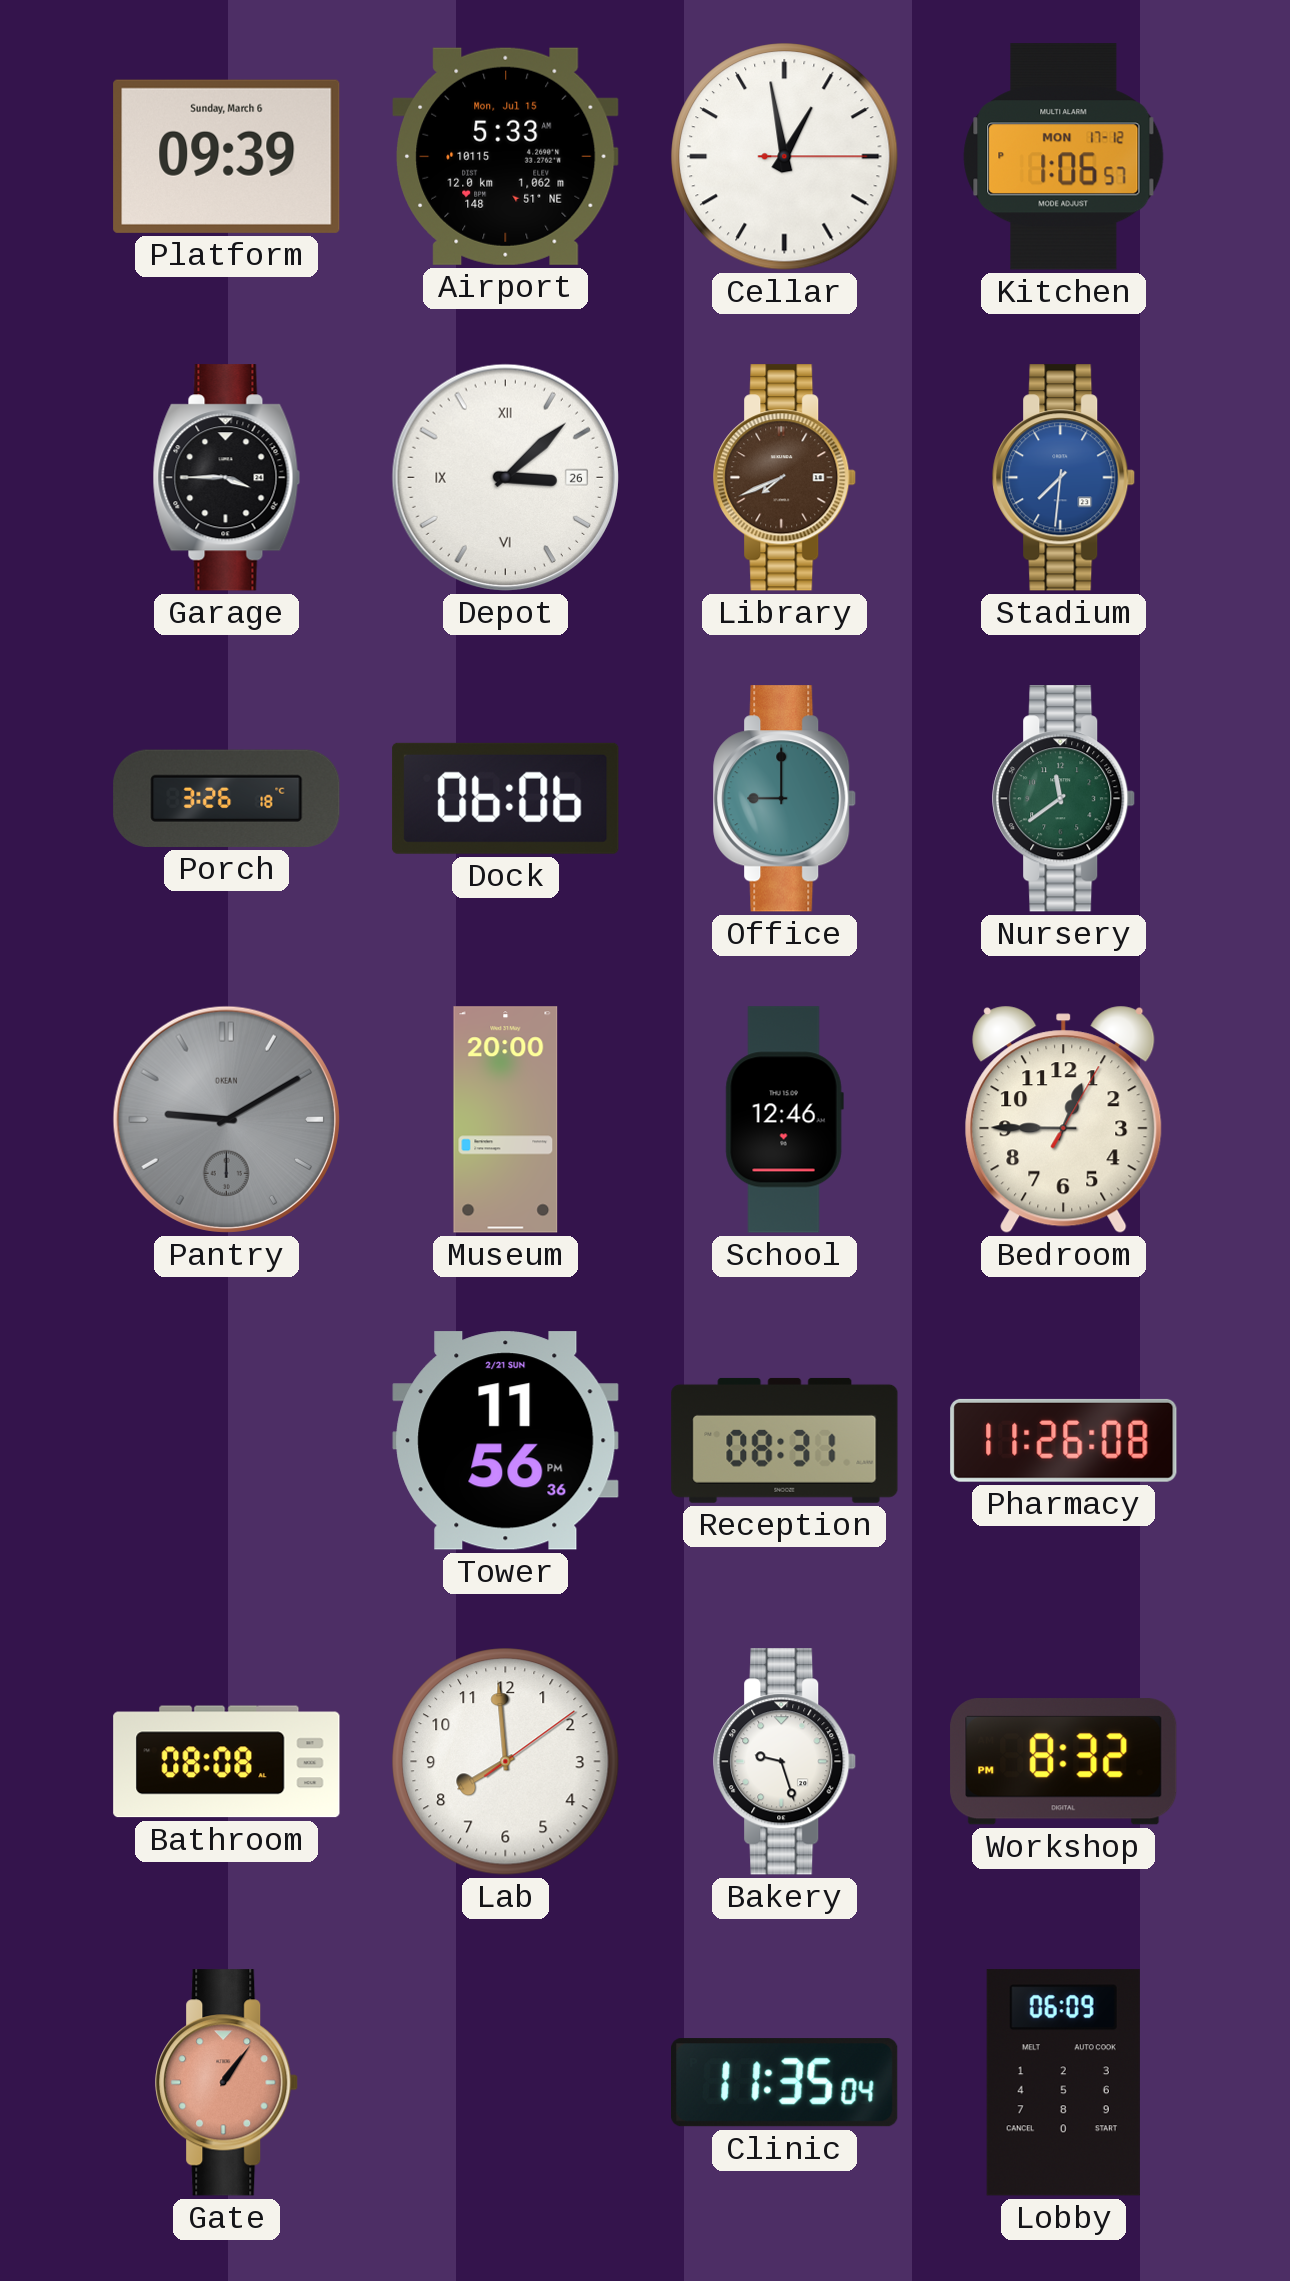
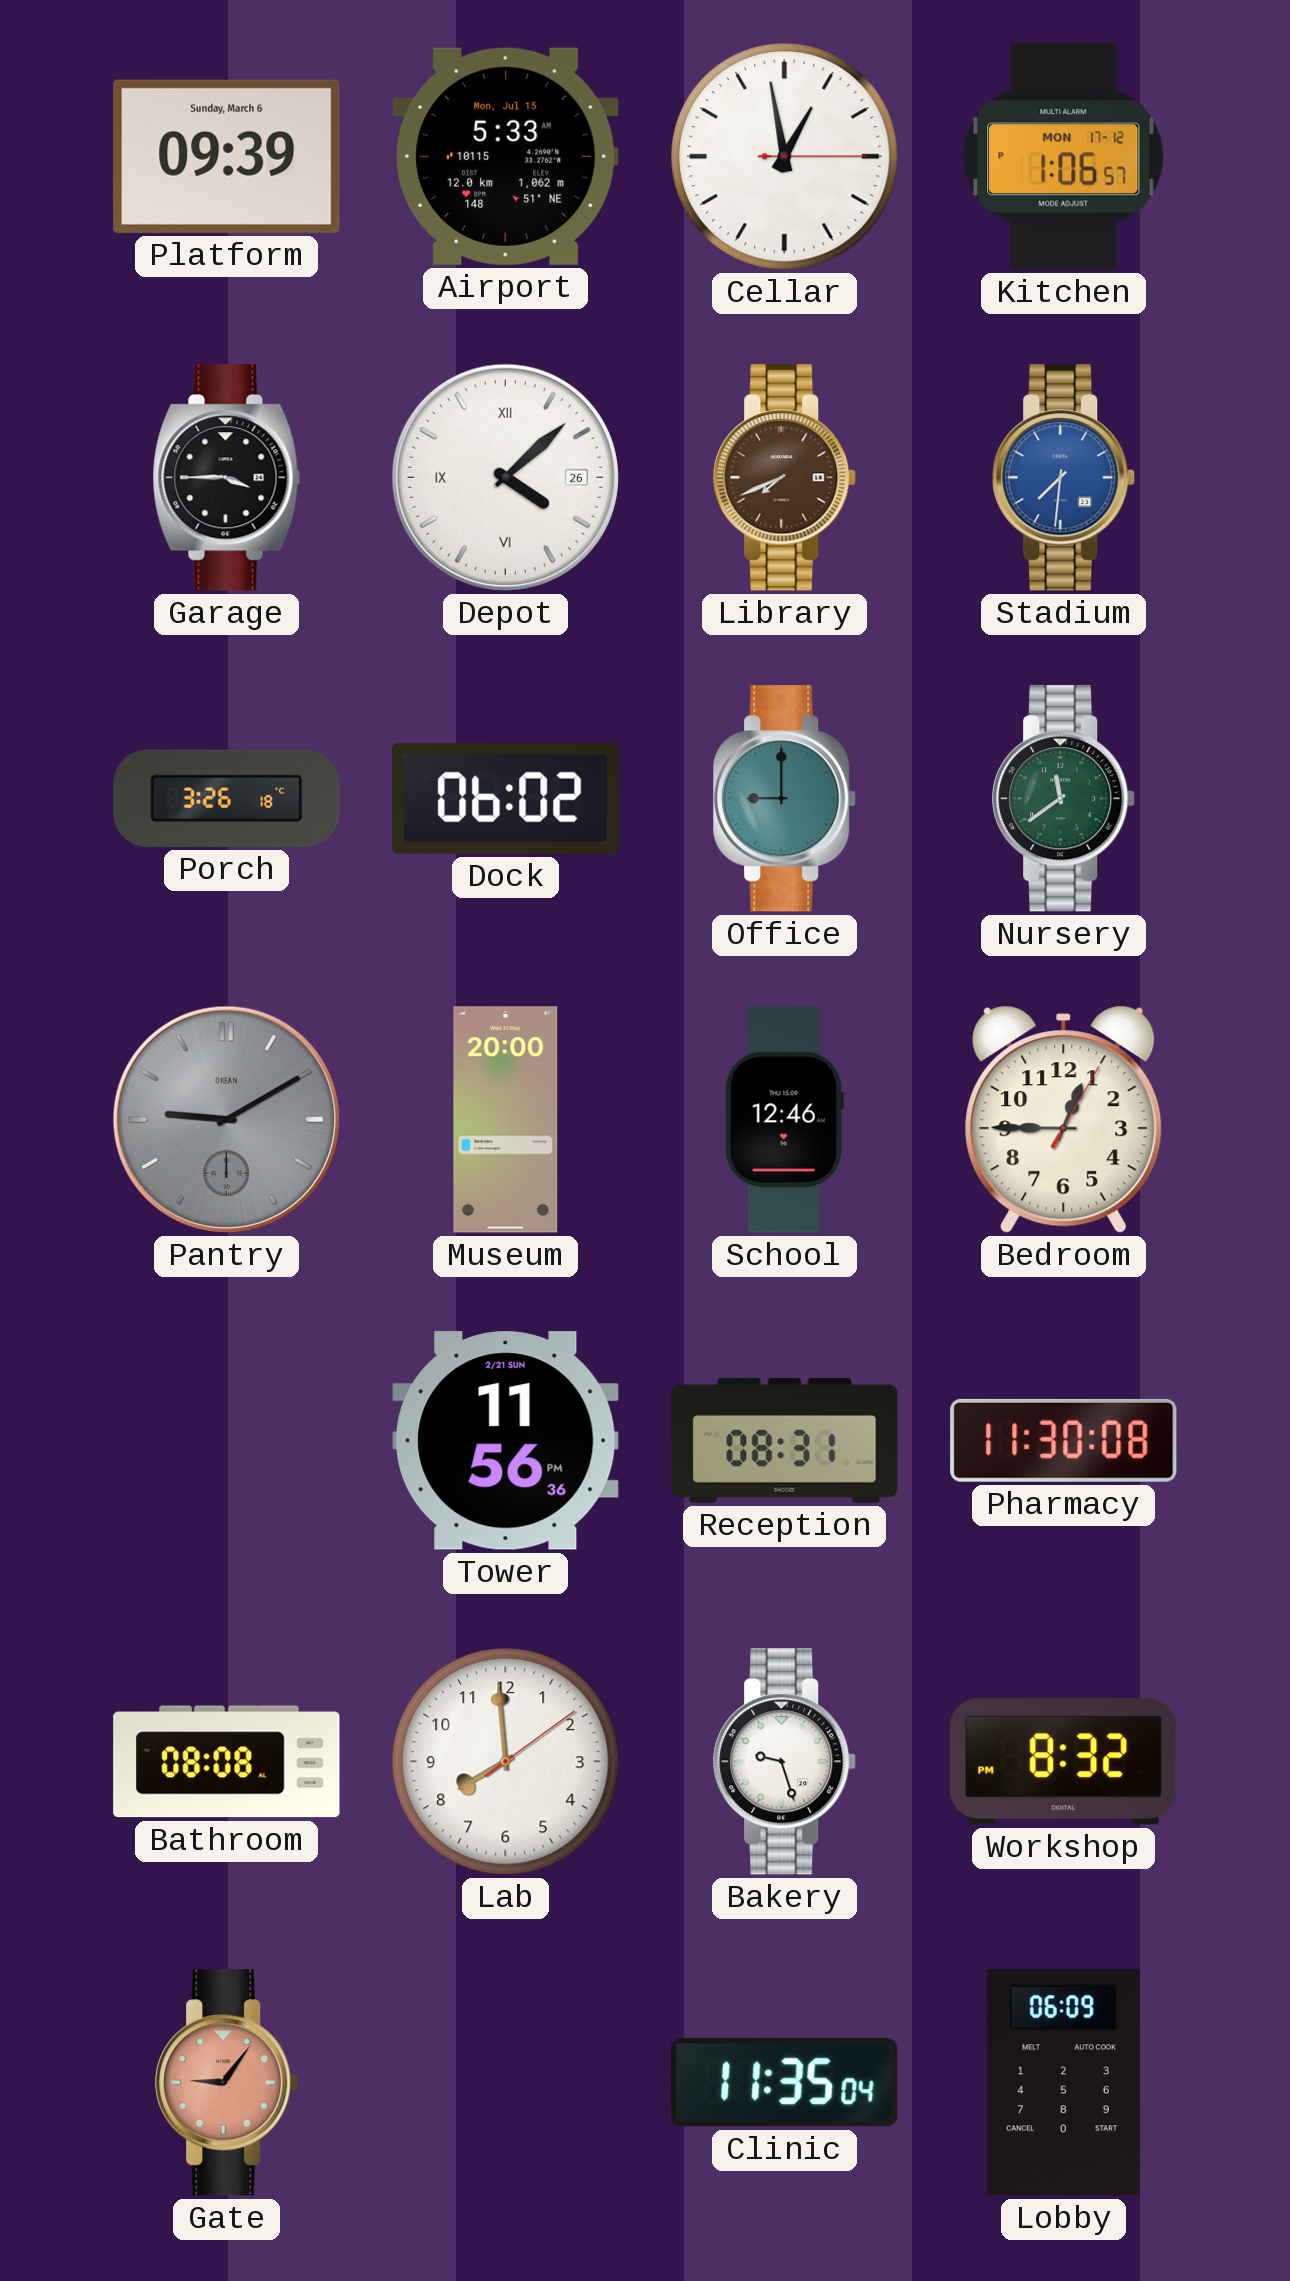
Depot: 3:08 -> 4:08 (505, 477)
Dock: 06:06 -> 06:02 (506, 798)
Pharmacy: 11:26 -> 11:30 (1064, 1440)
Gate: 1:06 -> 9:06 (227, 2083)
